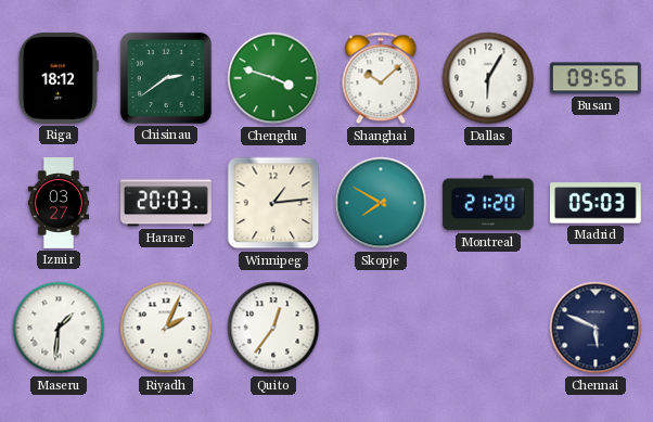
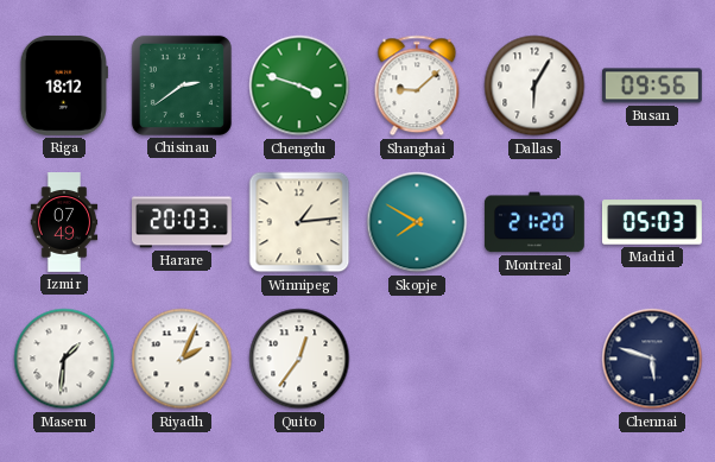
Shanghai: 10:08 -> 9:08 (417, 86)
Izmir: 03:27 -> 07:49 (64, 222)
Chennai: 5:49 -> 5:48 (652, 359)
